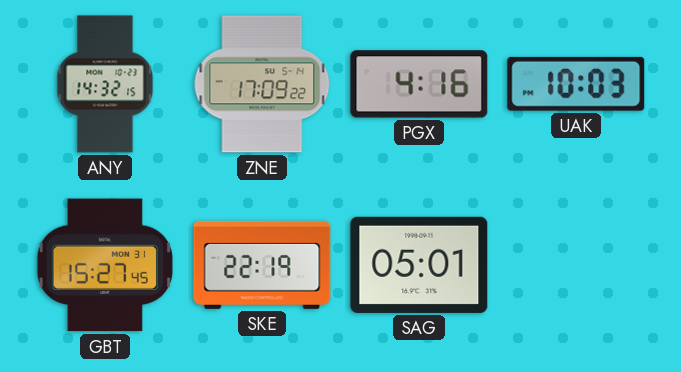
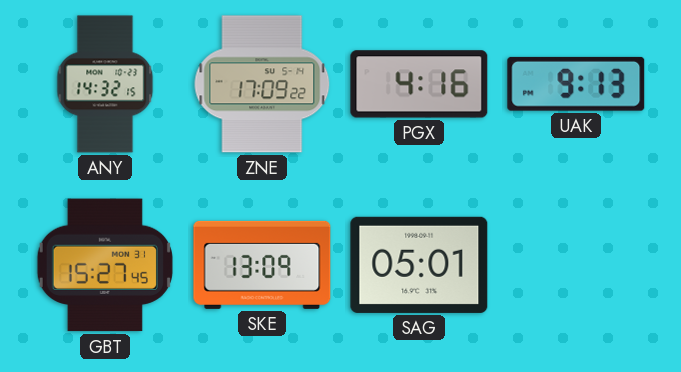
UAK: 10:03 -> 9:13 (576, 84)
SKE: 22:19 -> 13:09 (262, 265)
